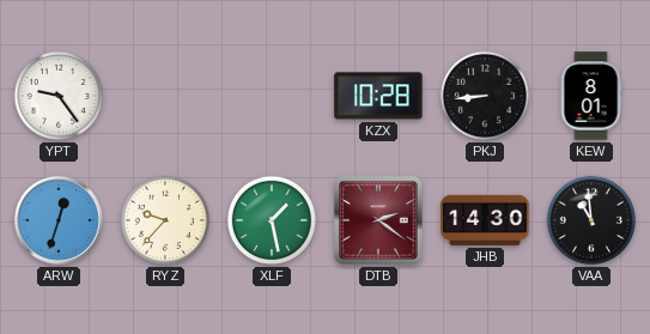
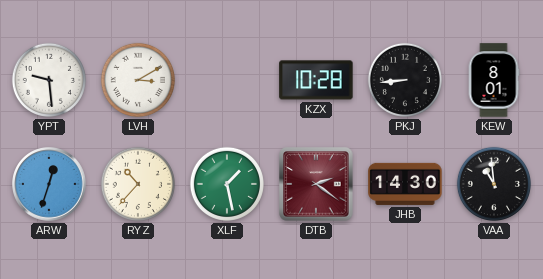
YPT: 9:24 -> 9:29 (49, 80)
LVH: none -> 3:10 (138, 80)
RYZ: 9:37 -> 10:37 (138, 184)
